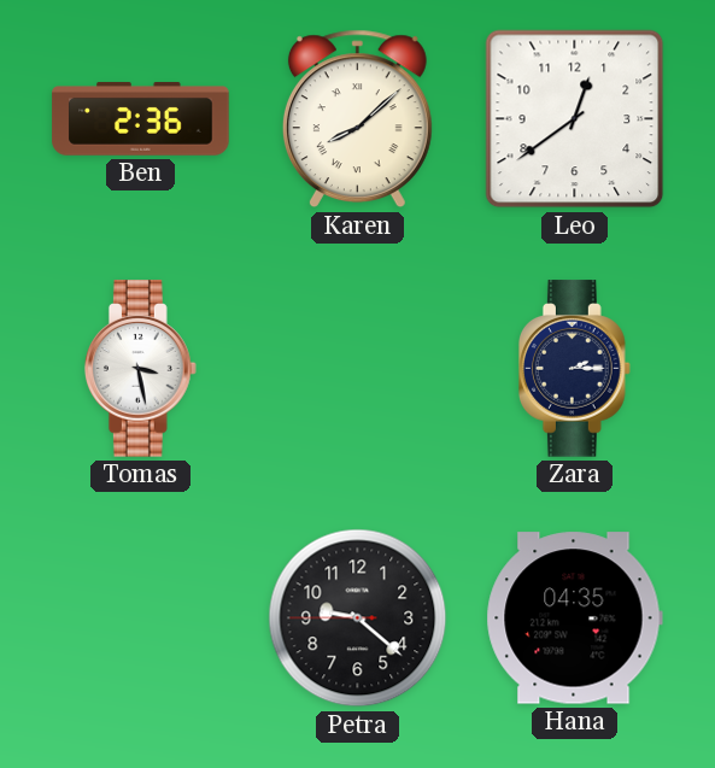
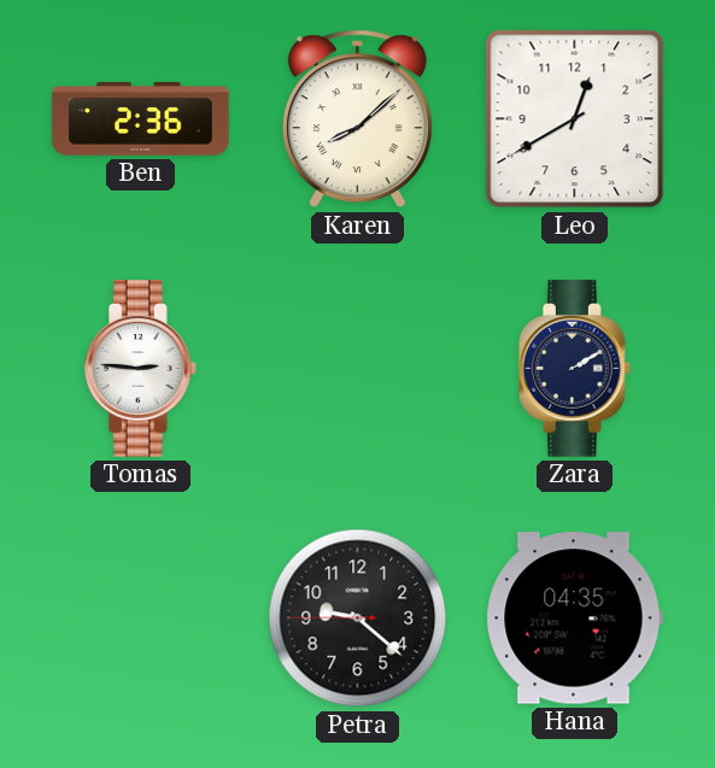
Leo: 12:39 -> 12:40 (575, 119)
Tomas: 3:28 -> 2:46 (140, 369)
Zara: 2:15 -> 2:10 (574, 369)
